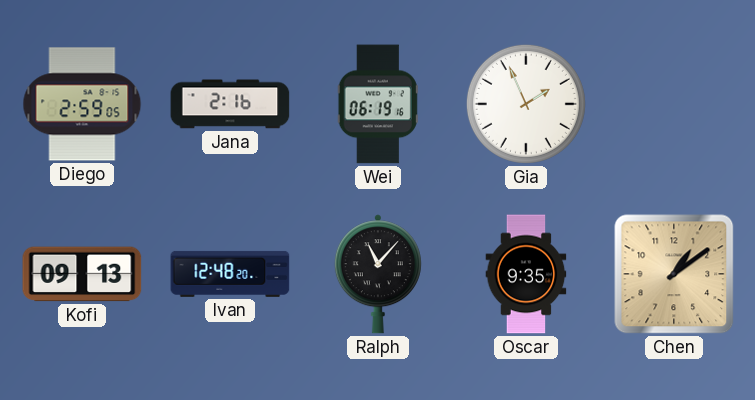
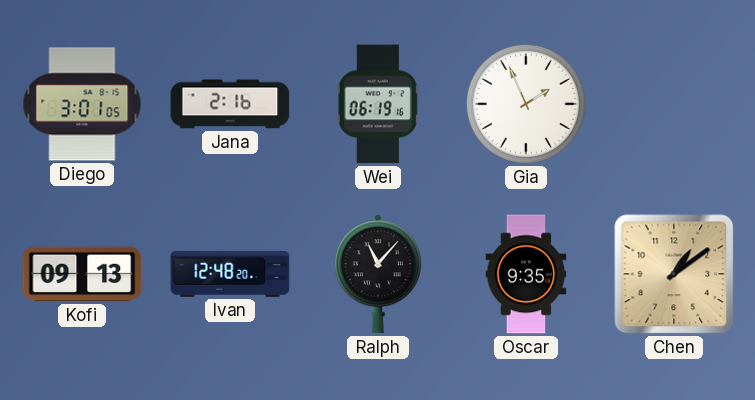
Diego: 2:59 -> 3:01 (82, 104)
